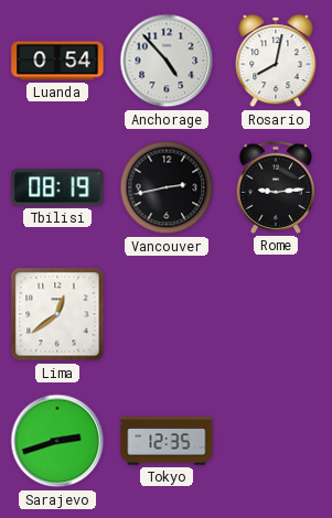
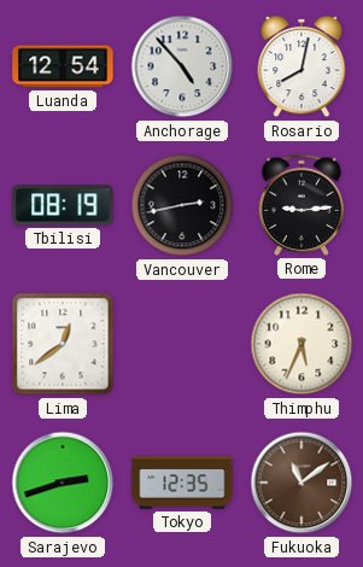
Luanda: 0:54 -> 12:54 (63, 66)
Thimphu: none -> 5:34 (301, 344)
Fukuoka: none -> 11:09 (301, 483)
